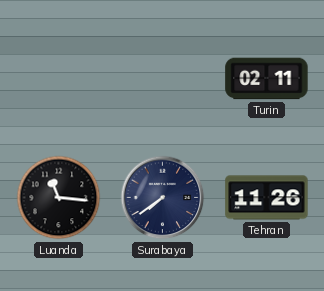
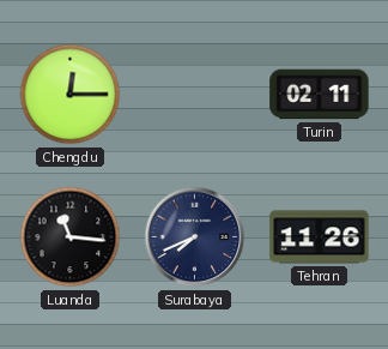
Chengdu: none -> 12:15 (71, 95)
Surabaya: 7:39 -> 7:41 (195, 237)
